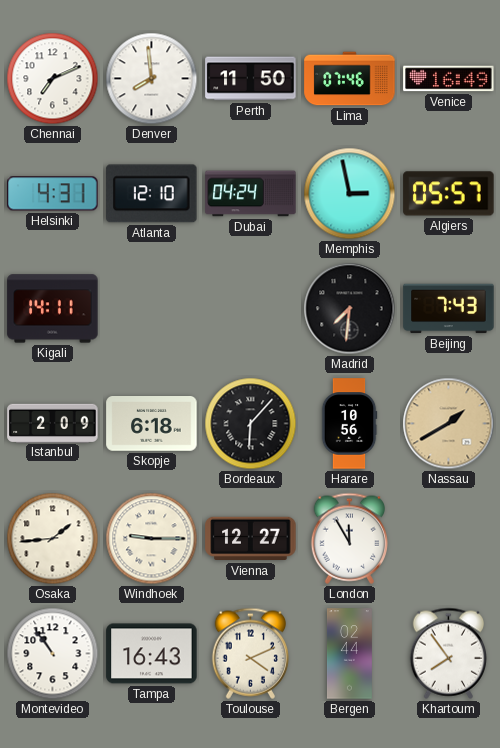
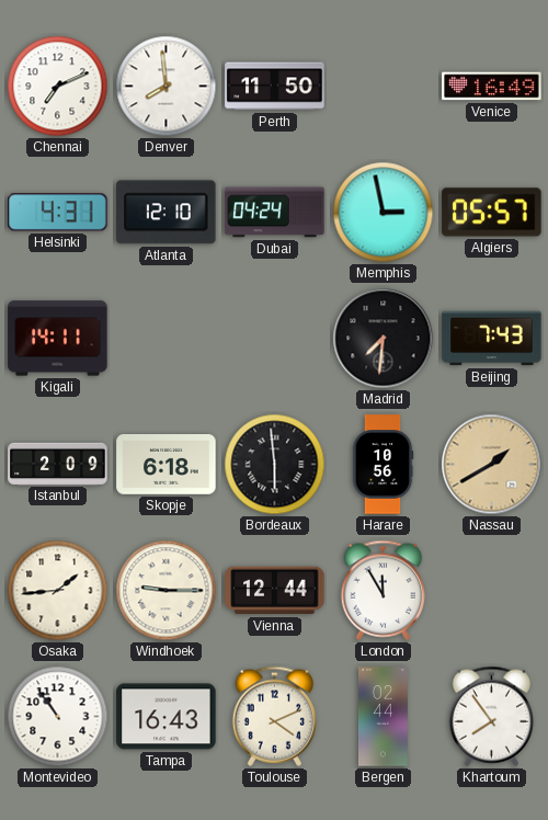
Lima: 07:46 -> none (350, 79)
Bordeaux: 6:07 -> 5:59 (275, 465)
Vienna: 12:27 -> 12:44 (275, 591)
